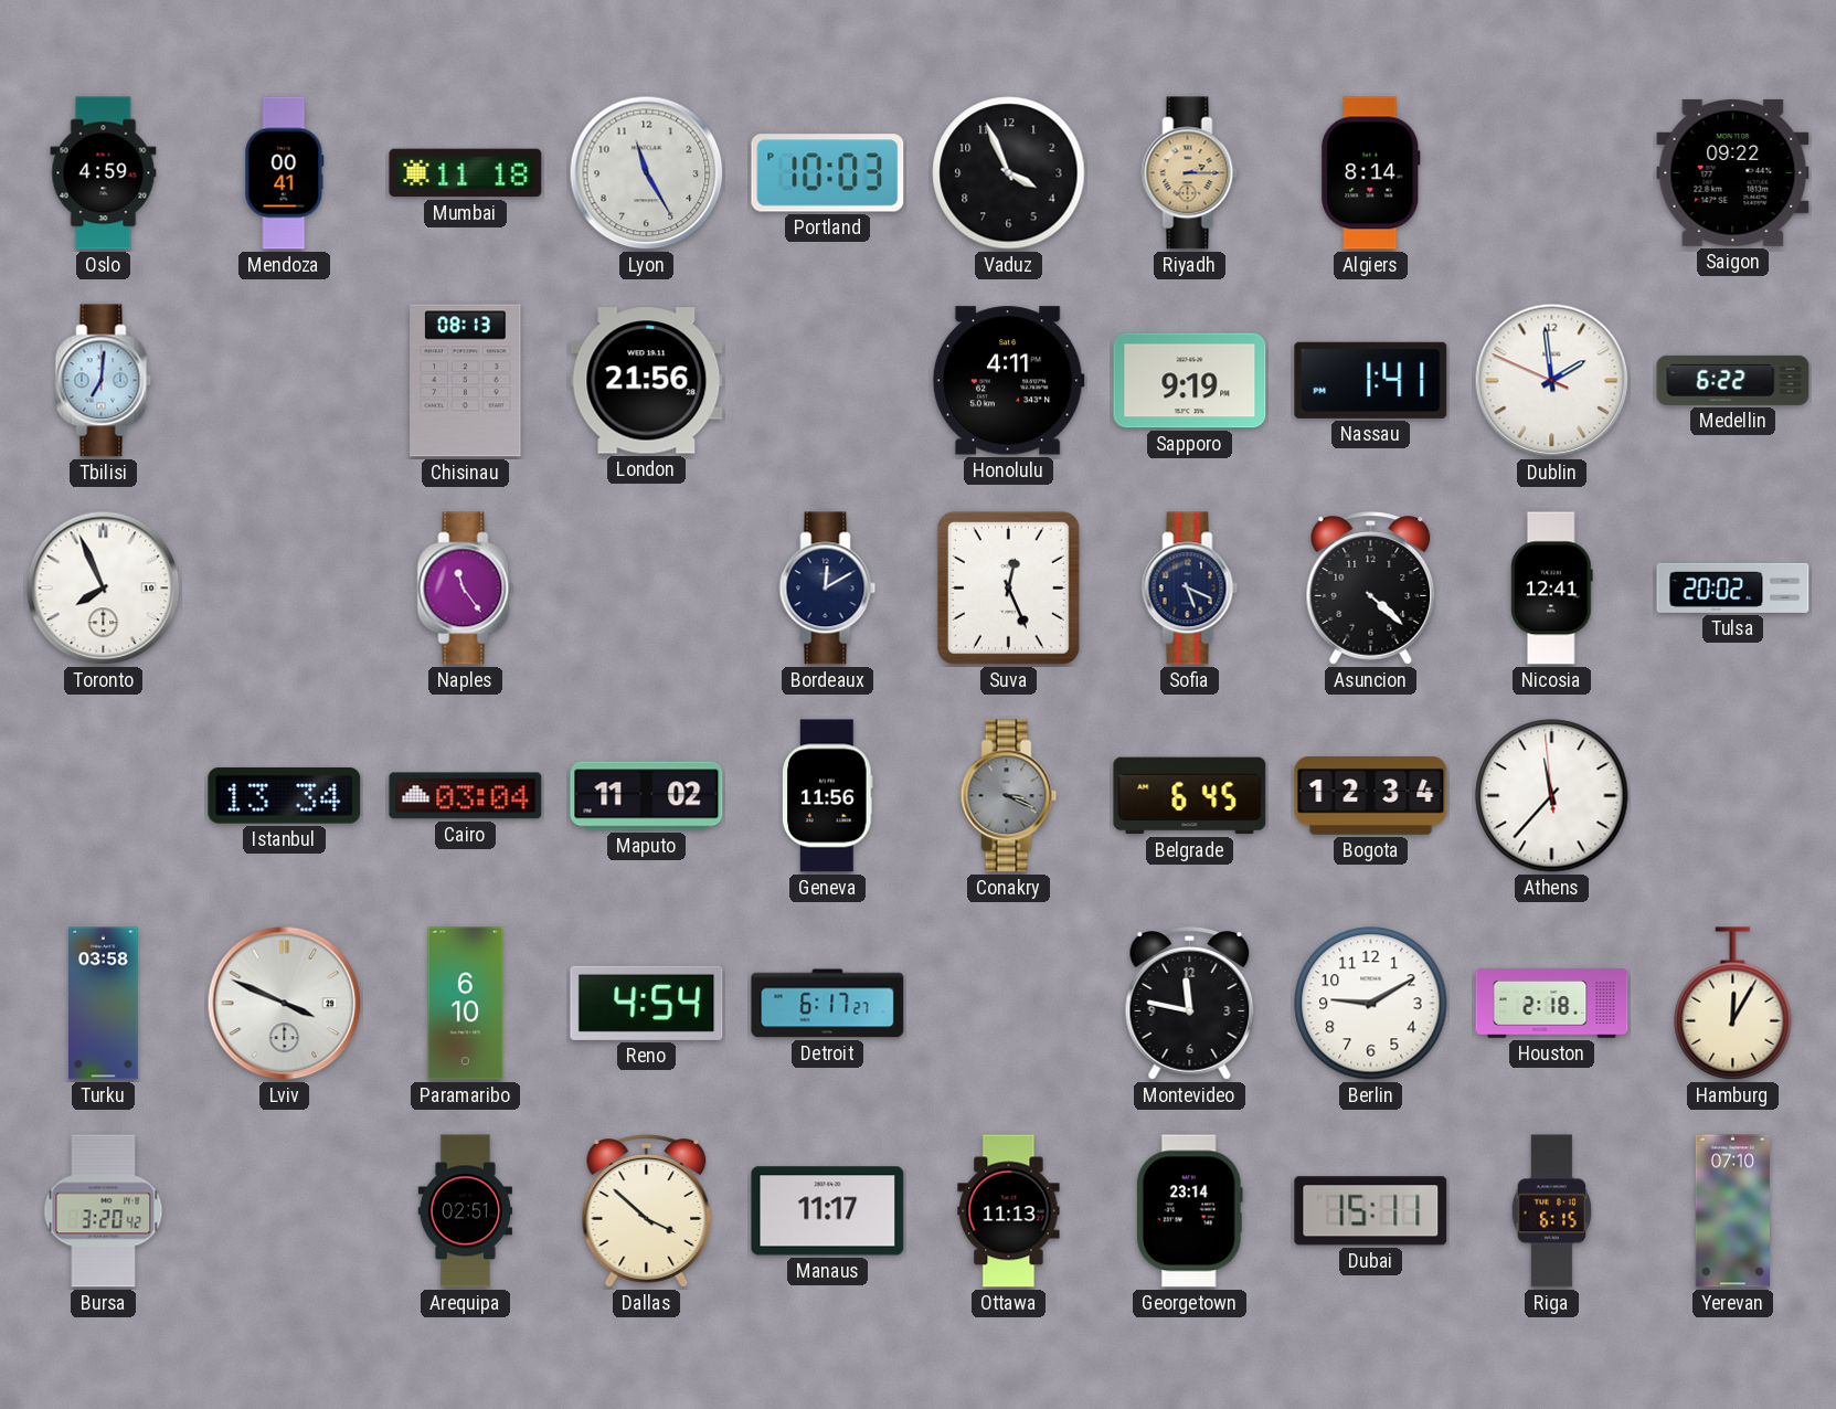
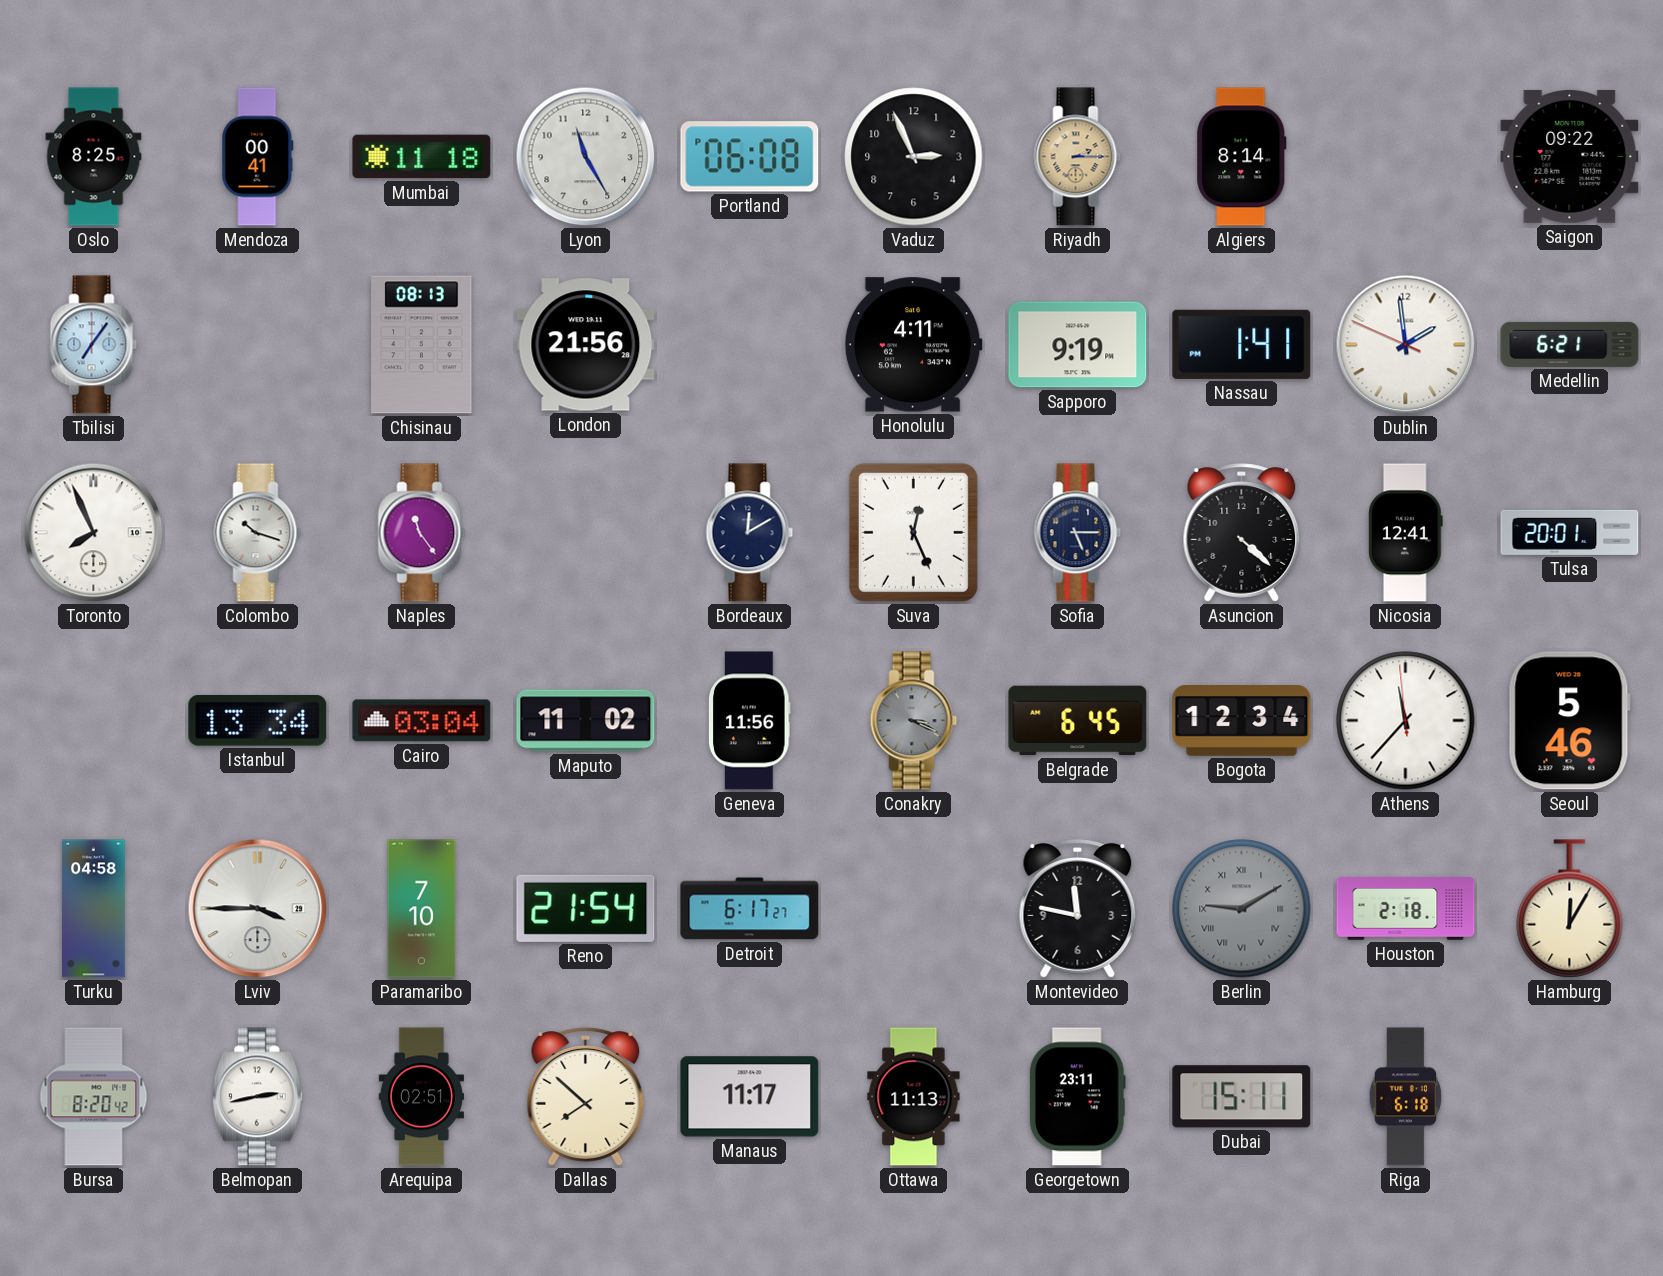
Oslo: 4:59 -> 8:25 (94, 157)
Portland: 10:03 -> 06:08 (750, 157)
Vaduz: 3:56 -> 2:56 (914, 157)
Tbilisi: 7:01 -> 7:06 (94, 345)
Medellin: 6:22 -> 6:21 (1570, 344)
Colombo: none -> 10:18 (258, 533)
Sofia: 5:19 -> 5:15 (1078, 533)
Tulsa: 20:02 -> 20:01 (1570, 532)
Seoul: none -> 5:46 (1569, 721)
Turku: 03:58 -> 04:58 (94, 909)
Lviv: 3:49 -> 3:45 (258, 909)
Paramaribo: 6:10 -> 7:10 (422, 909)
Reno: 4:54 -> 21:54 (586, 908)
Berlin dial: white -> grey (1242, 909)
Berlin numerals: Arabic -> Roman (1242, 909)
Bursa: 3:20 -> 8:20 (94, 1097)
Belmopan: none -> 2:43 (257, 1097)
Dallas: 3:52 -> 7:52 (586, 1097)
Georgetown: 23:14 -> 23:11 (1077, 1097)
Riga: 6:15 -> 6:18 (1405, 1097)
Yerevan: 07:10 -> none (1732, 1211)
